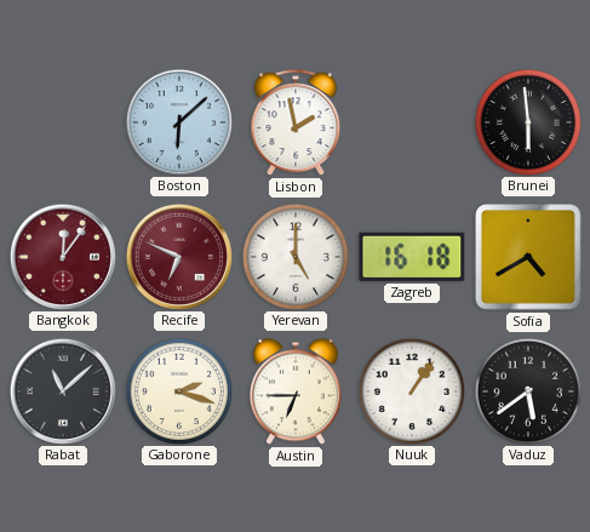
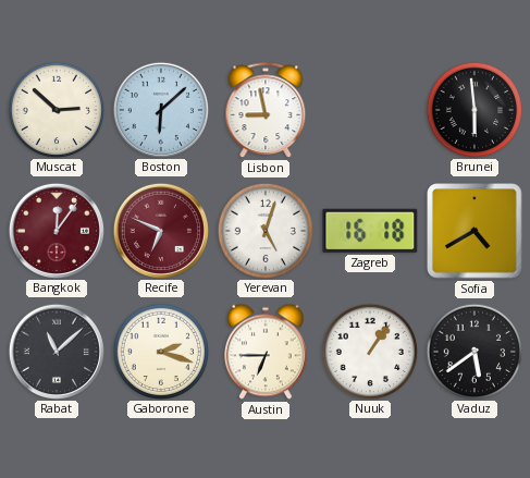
Muscat: none -> 2:52 (56, 109)
Lisbon: 1:58 -> 8:58 (266, 111)
Yerevan: 5:00 -> 5:03 (264, 230)
